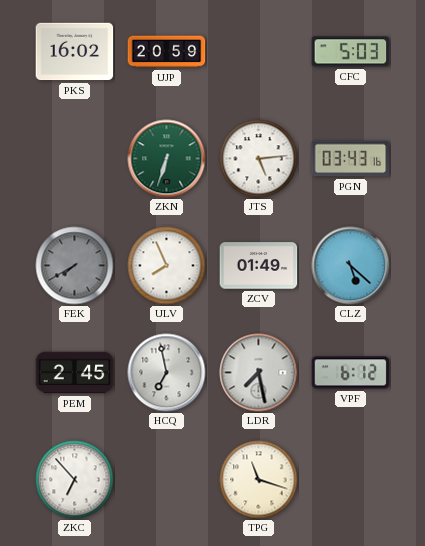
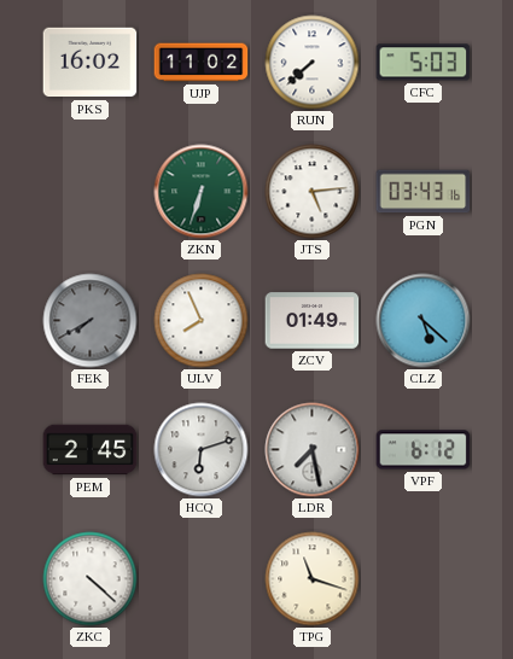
UJP: 20:59 -> 11:02 (202, 63)
RUN: none -> 7:38 (313, 63)
HCQ: 6:58 -> 6:12 (202, 450)
ZKC: 6:53 -> 4:22 (91, 579)
